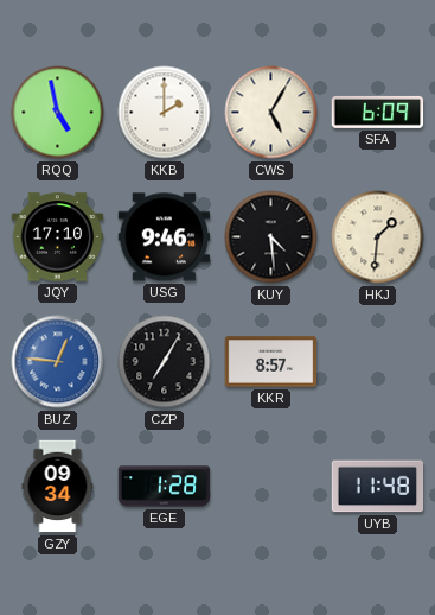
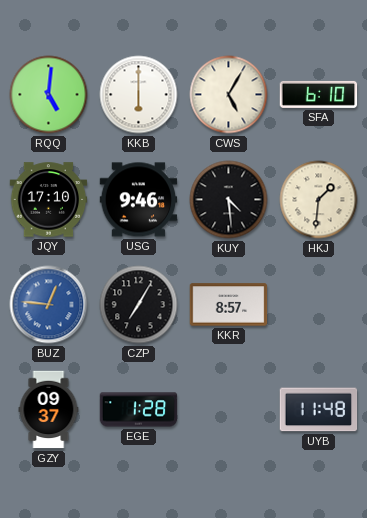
RQQ: 4:58 -> 5:01 (49, 95)
KKB: 2:00 -> 6:00 (139, 95)
SFA: 6:09 -> 6:10 (319, 94)
GZY: 09:34 -> 09:37 (49, 410)
